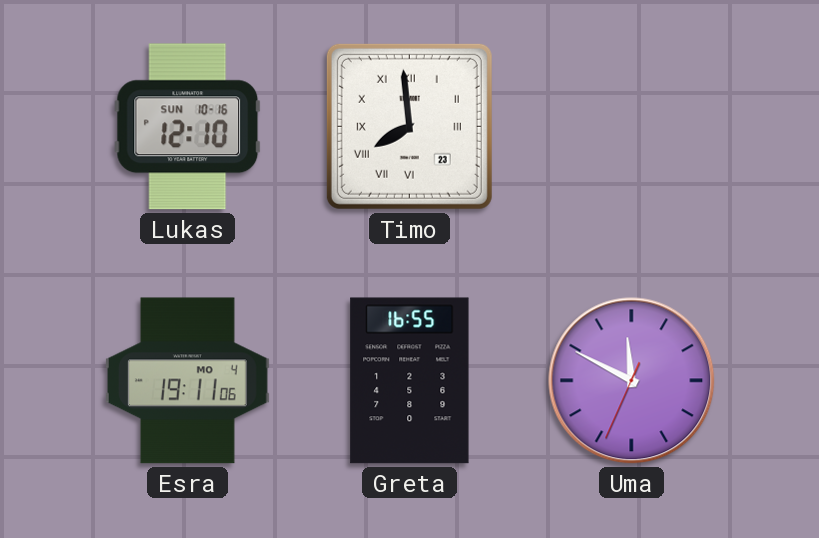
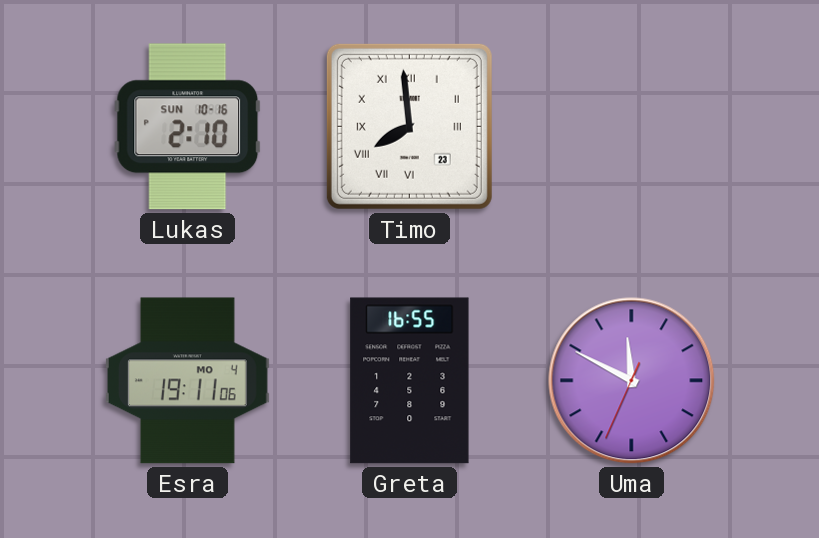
Lukas: 12:10 -> 2:10 (188, 127)
